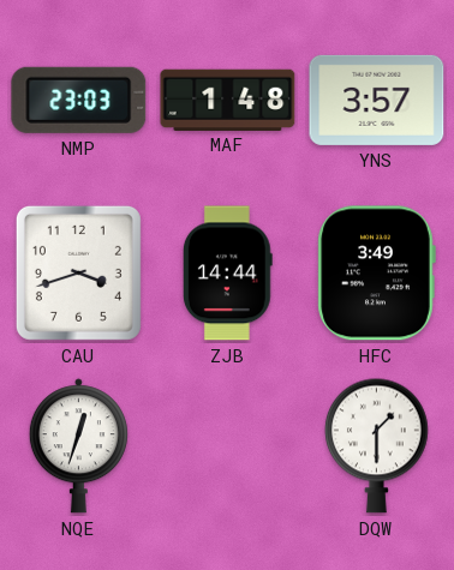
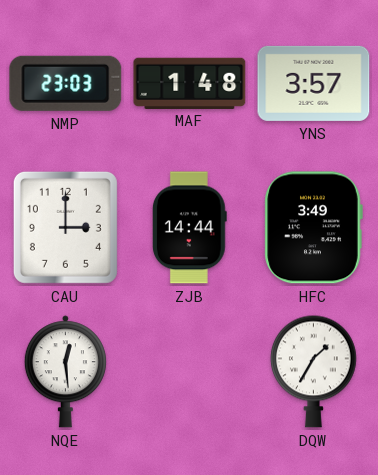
CAU: 3:42 -> 3:00 (65, 227)
NQE: 12:33 -> 12:29 (65, 372)
DQW: 1:30 -> 1:35 (314, 371)
